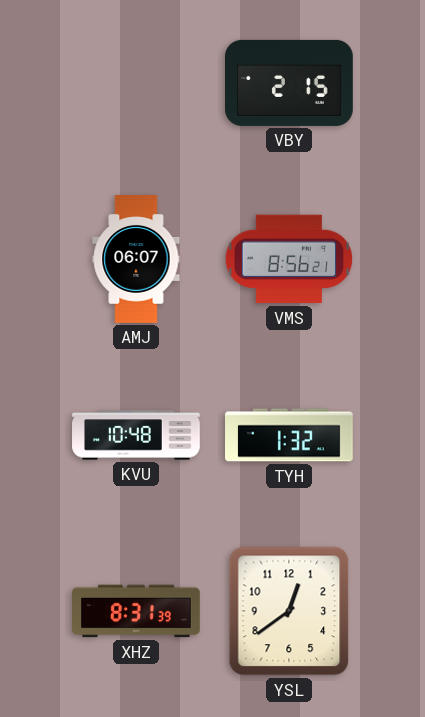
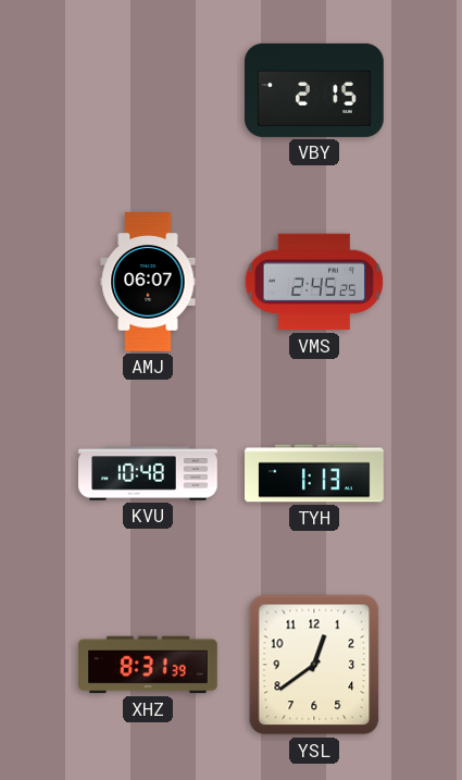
VMS: 8:56 -> 2:45 (314, 282)
TYH: 1:32 -> 1:13 (314, 473)
